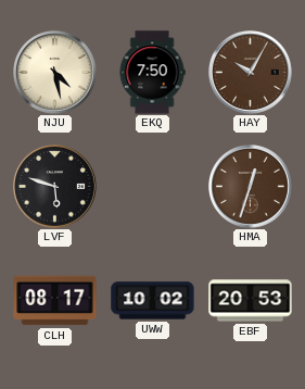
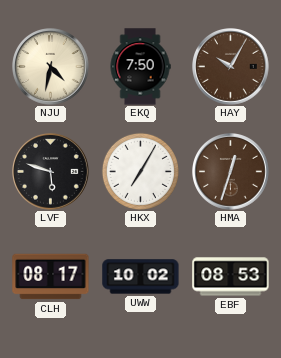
NJU: 4:28 -> 4:32 (51, 67)
HKX: none -> 7:05 (140, 171)
EBF: 20:53 -> 08:53 (231, 277)
